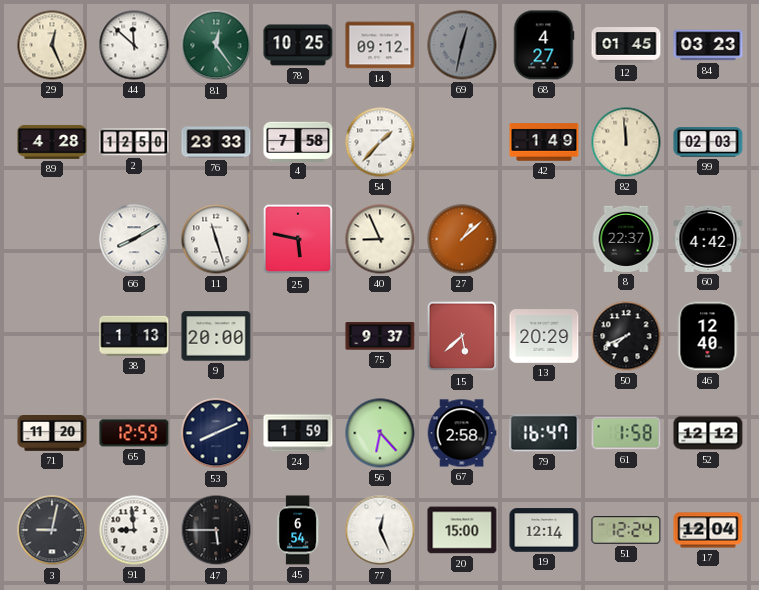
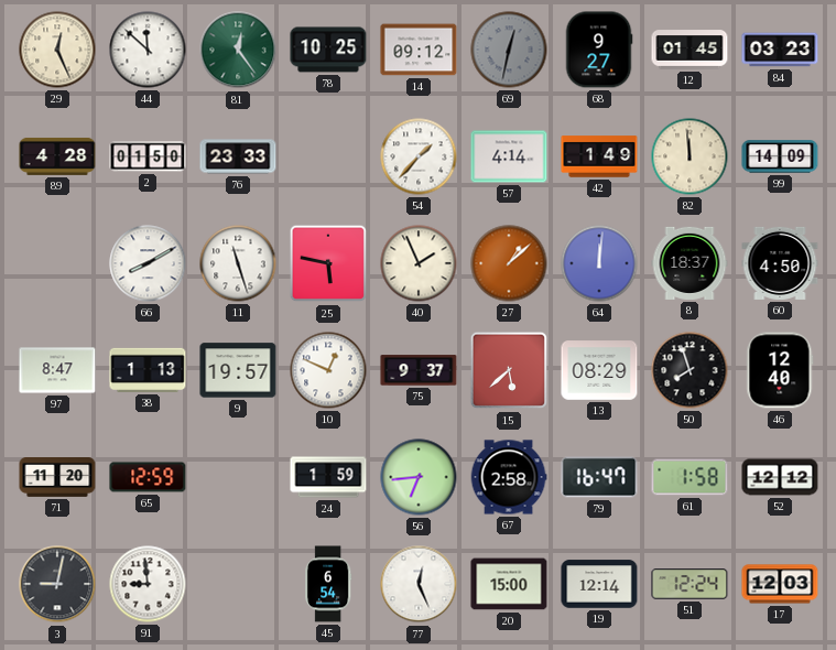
68: 4:27 -> 9:27 (599, 50)
2: 12:50 -> 01:50 (148, 156)
4: 7:58 -> none (298, 141)
57: none -> 4:14 (509, 156)
99: 02:03 -> 14:09 (780, 156)
40: 8:56 -> 1:56 (419, 263)
64: none -> 12:01 (599, 263)
8: 22:37 -> 18:37 (690, 263)
60: 4:42 -> 4:50 (780, 263)
97: none -> 8:47 (57, 370)
9: 20:00 -> 19:57 (238, 370)
10: none -> 12:49 (328, 370)
13: 20:29 -> 08:29 (599, 370)
50: 7:41 -> 7:57 (690, 370)
53: 8:11 -> none (216, 433)
56: 6:23 -> 6:44 (419, 477)
47: 5:45 -> none (216, 530)
17: 12:04 -> 12:03 (780, 584)
